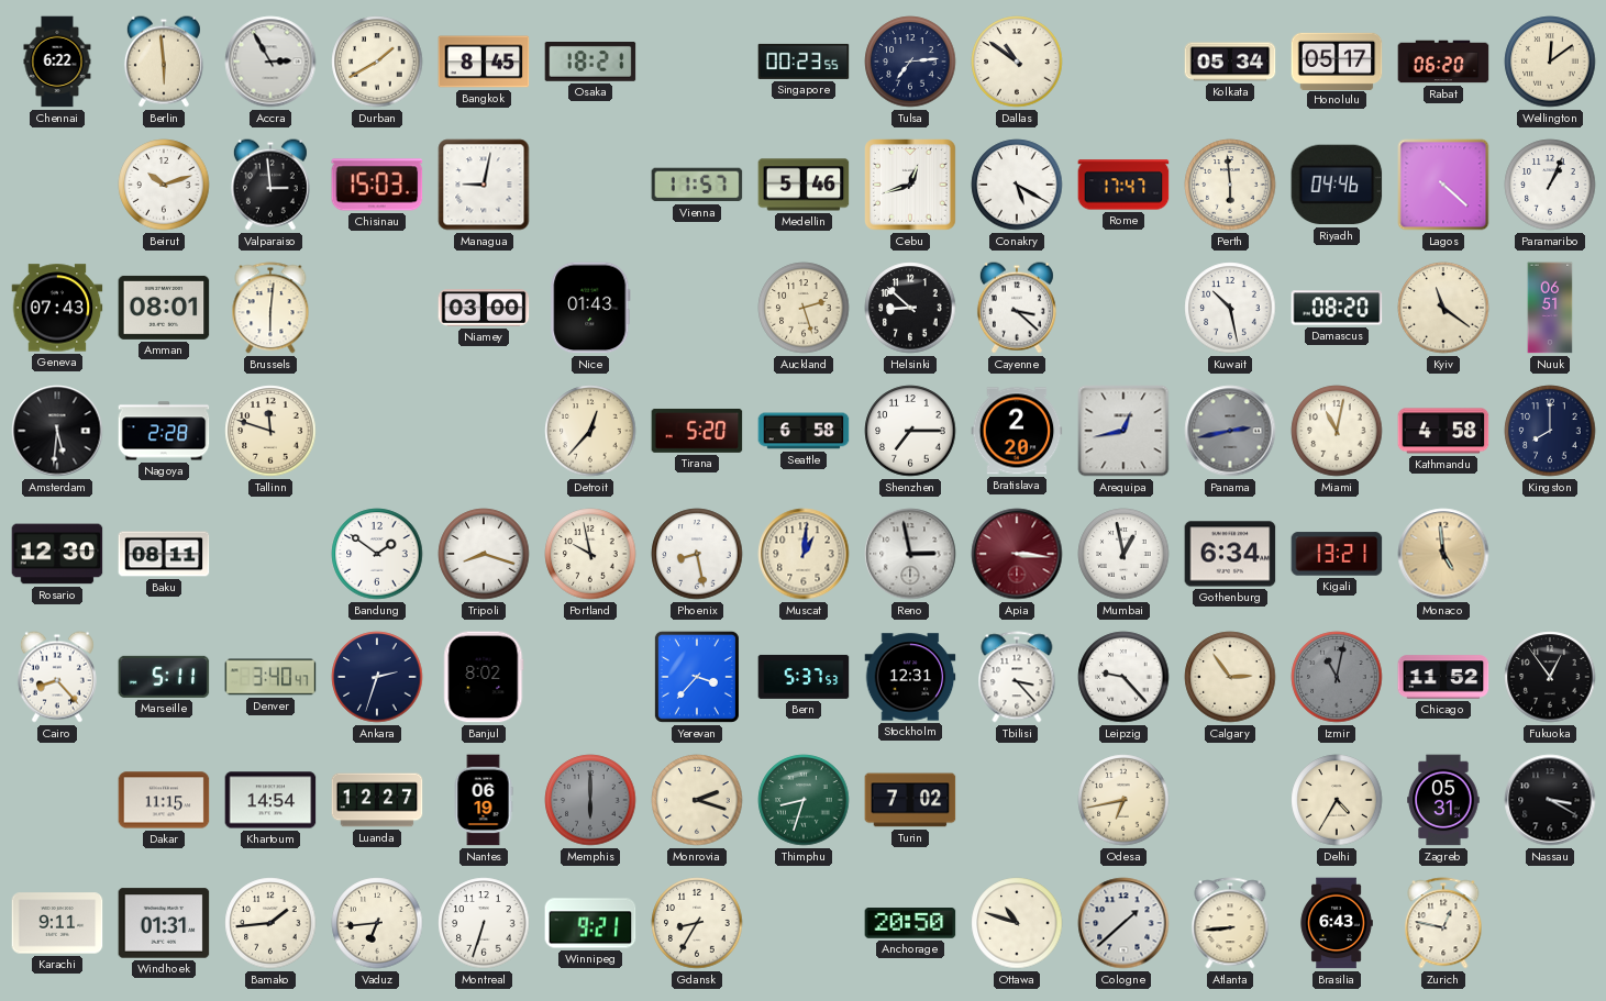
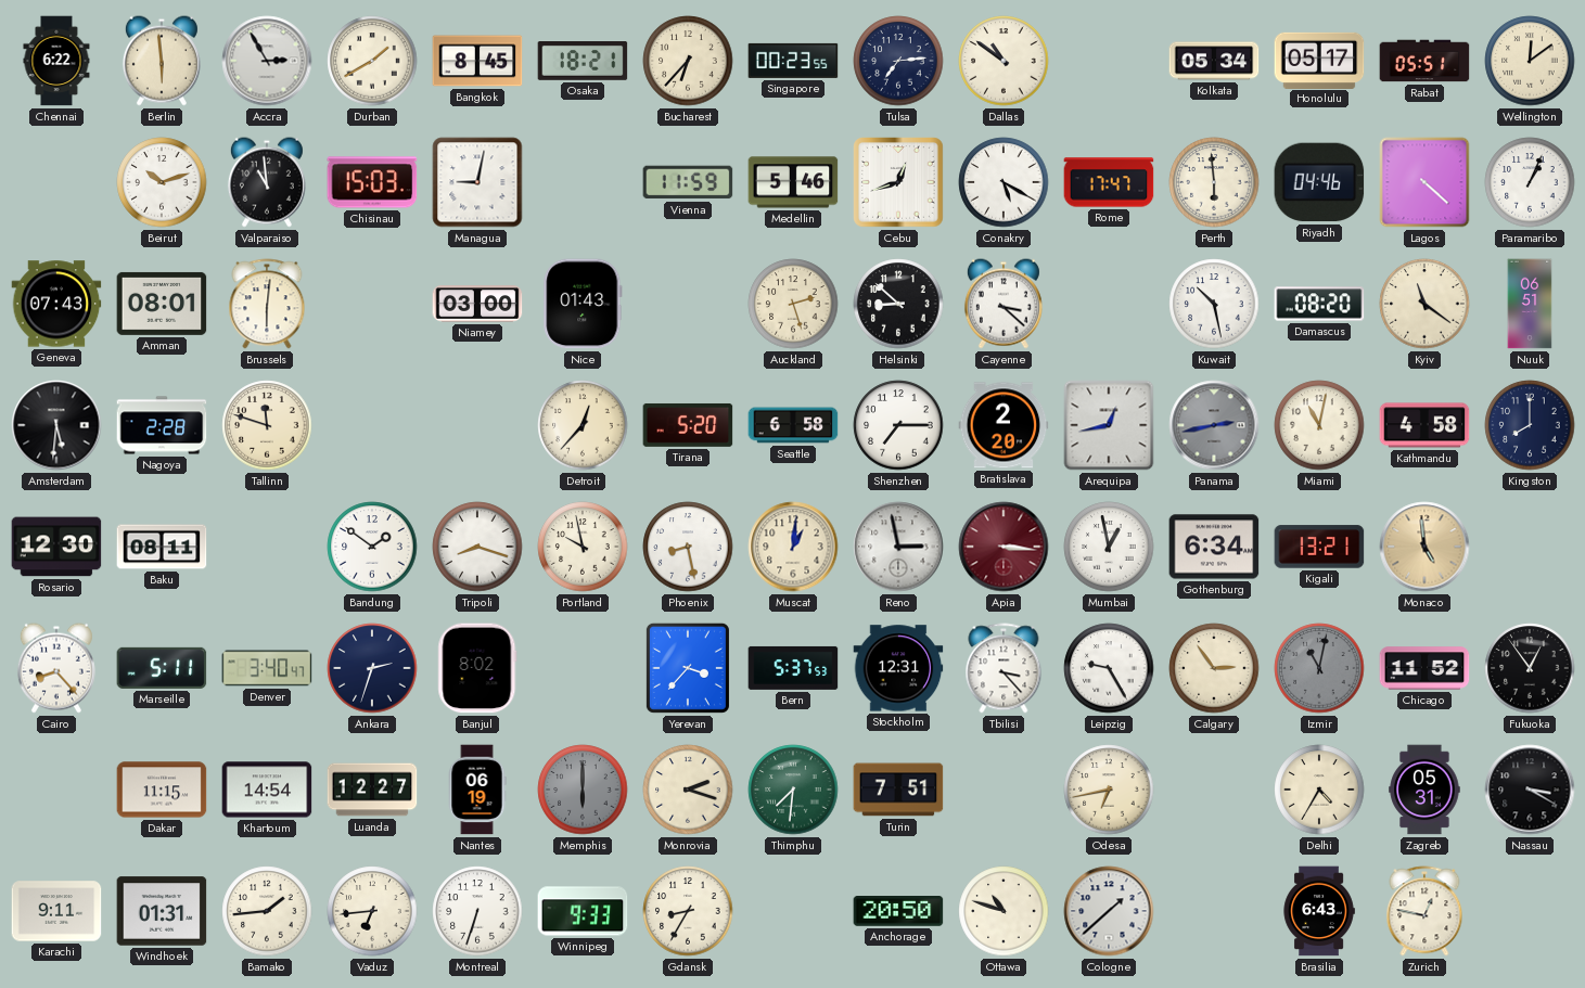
Bucharest: none -> 6:37 (688, 61)
Rabat: 06:20 -> 05:51 (1424, 61)
Valparaiso: 2:59 -> 10:59 (267, 182)
Vienna: 11:57 -> 11:59 (688, 182)
Leipzig: 9:23 -> 9:25 (1109, 668)
Thimphu: 8:33 -> 7:31 (793, 790)
Turin: 7:02 -> 7:51 (898, 790)
Winnipeg: 9:21 -> 9:33 (583, 911)
Atlanta: 8:44 -> none (1230, 923)
